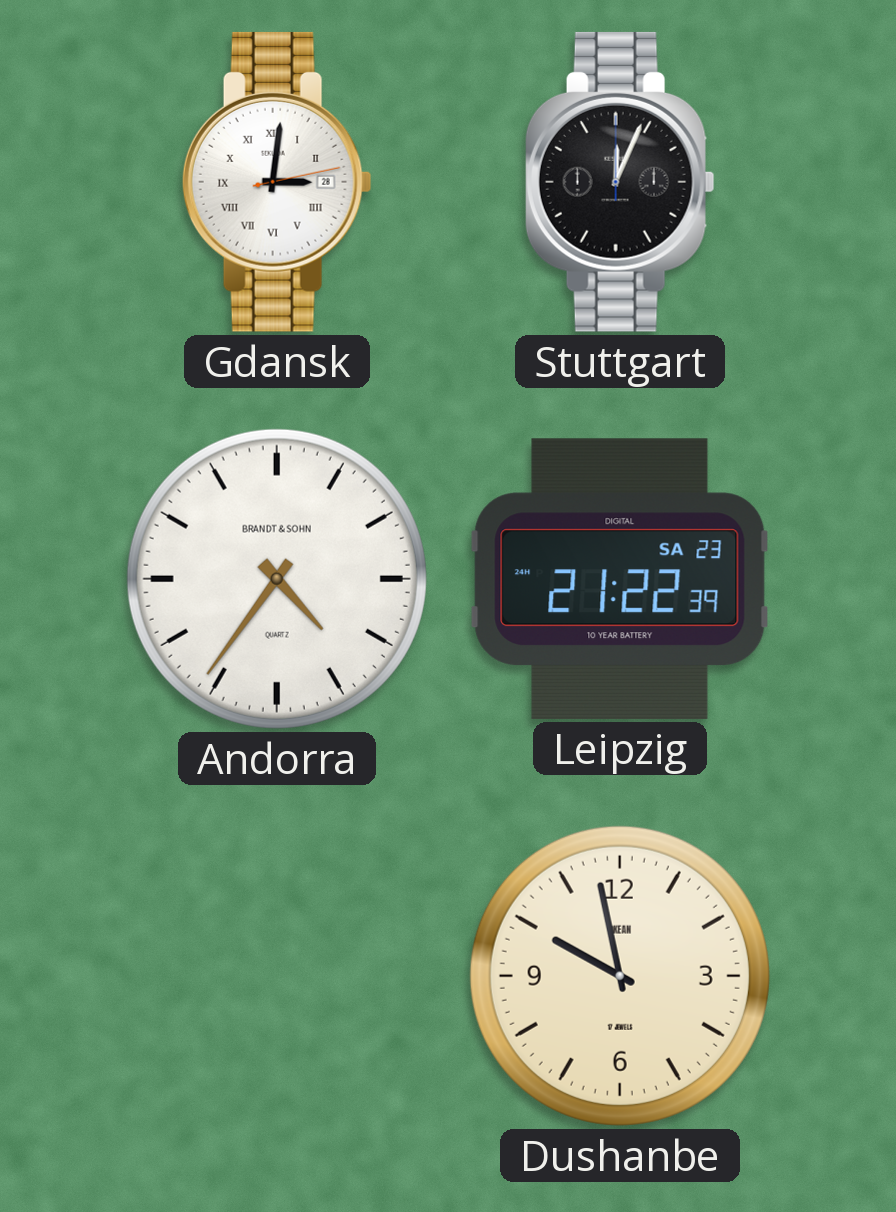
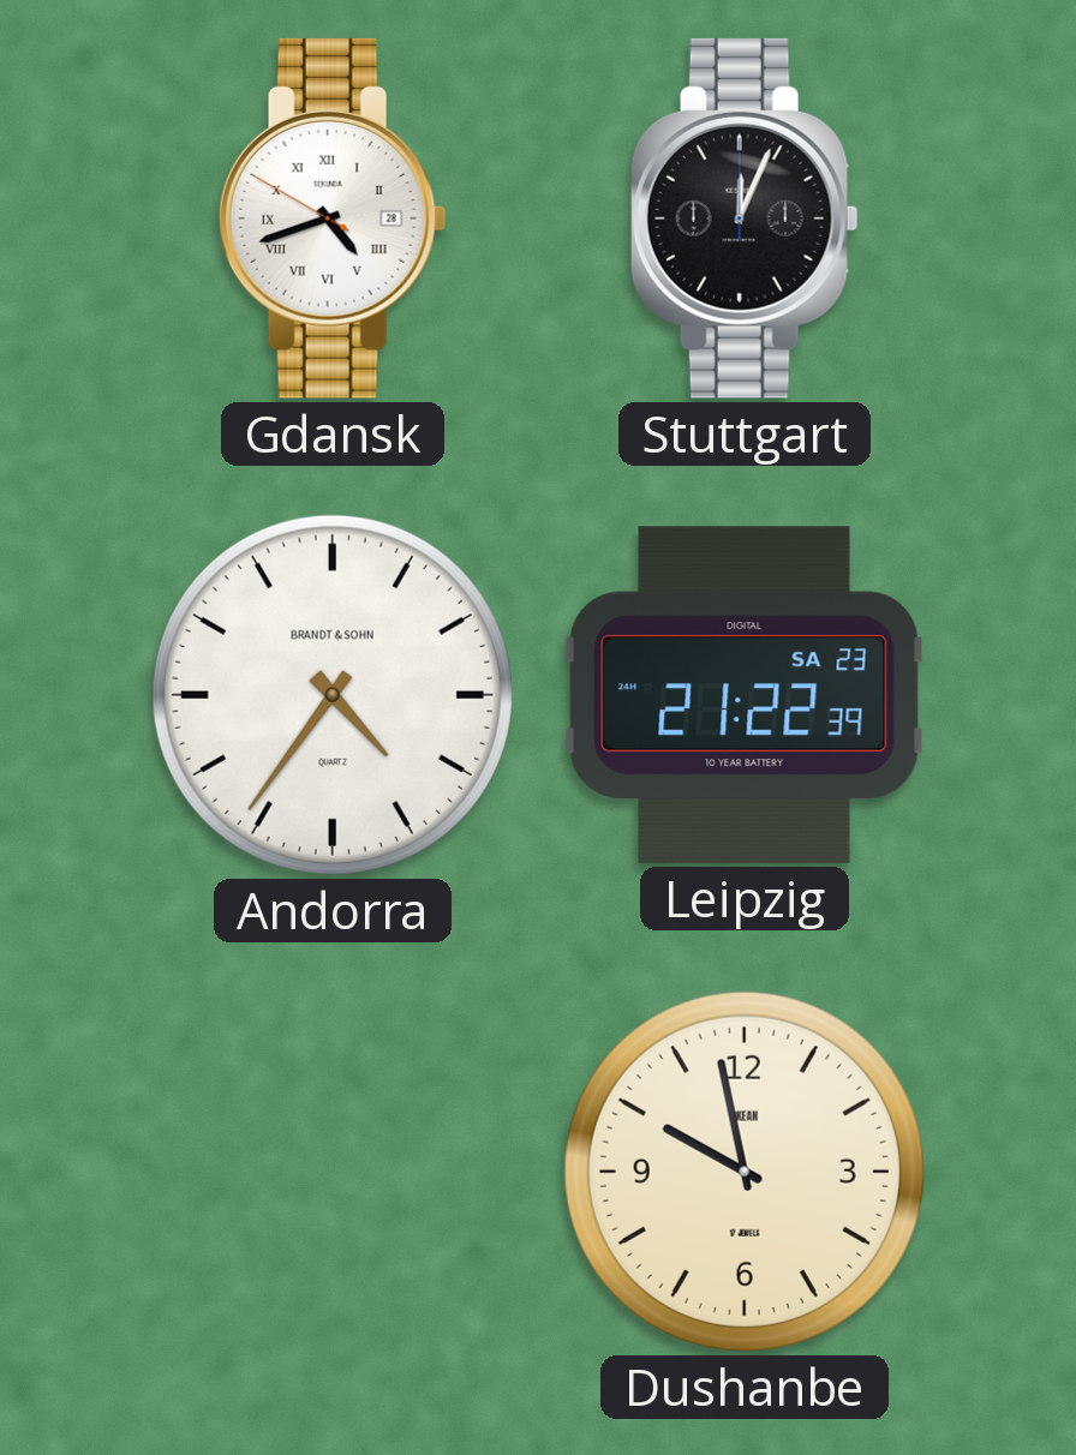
Gdansk: 3:01 -> 4:41 (333, 218)
